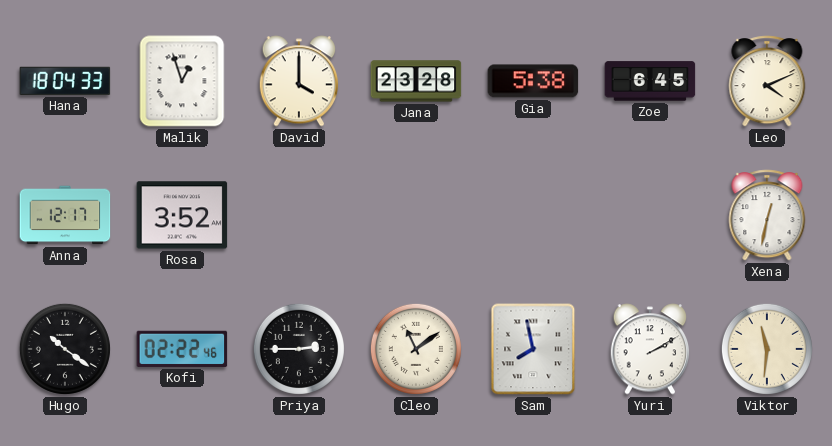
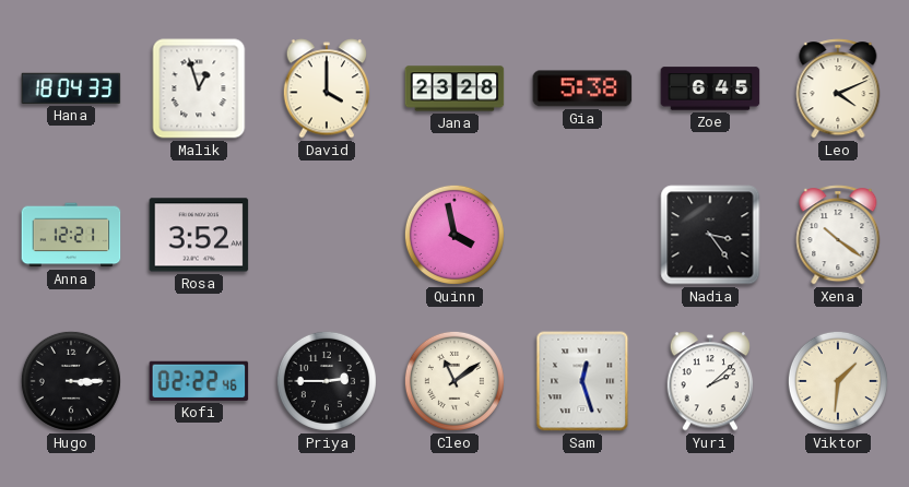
Anna: 12:17 -> 12:21 (71, 235)
Quinn: none -> 3:58 (454, 235)
Nadia: none -> 3:24 (710, 235)
Xena: 12:32 -> 10:21 (838, 235)
Hugo: 10:21 -> 3:15 (71, 381)
Sam: 7:58 -> 12:27 (582, 381)
Yuri: 2:10 -> 2:08 (710, 381)
Viktor: 11:31 -> 1:31 (838, 381)
